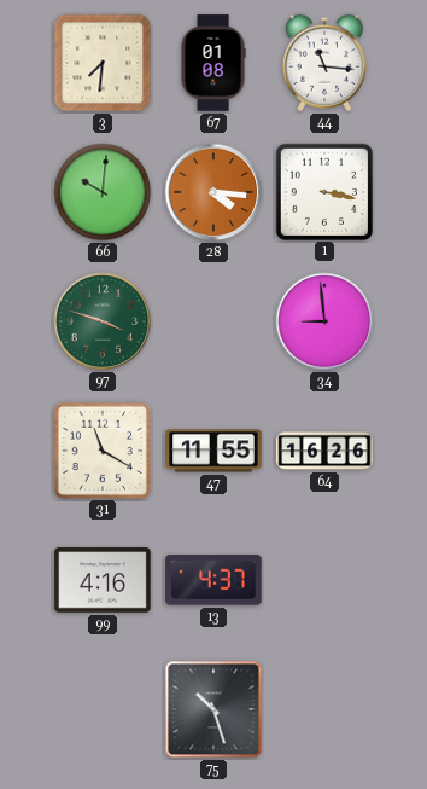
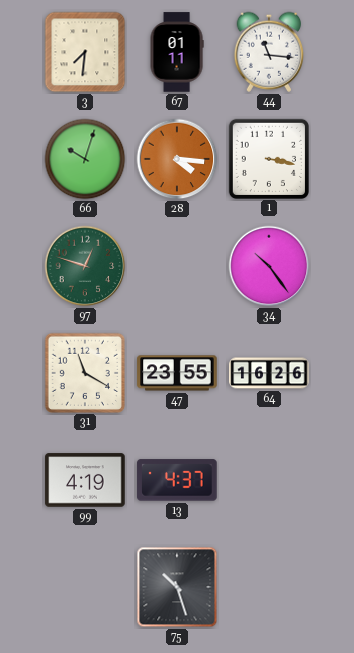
67: 01:08 -> 01:11 (177, 52)
66: 10:01 -> 10:03 (85, 159)
97: 3:48 -> 12:48 (85, 266)
34: 8:59 -> 10:24 (269, 266)
47: 11:55 -> 23:55 (177, 373)
99: 4:16 -> 4:19 (85, 480)
